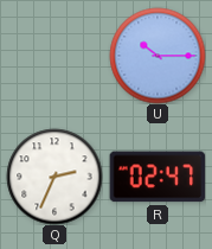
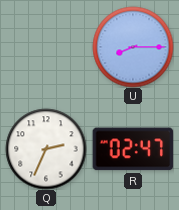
U: 10:15 -> 8:15 (133, 47)
